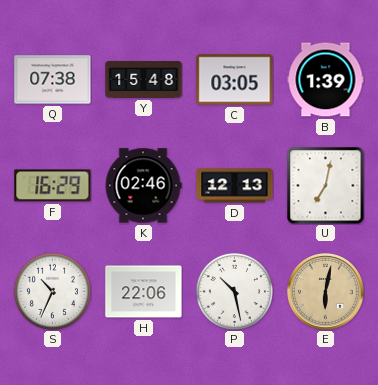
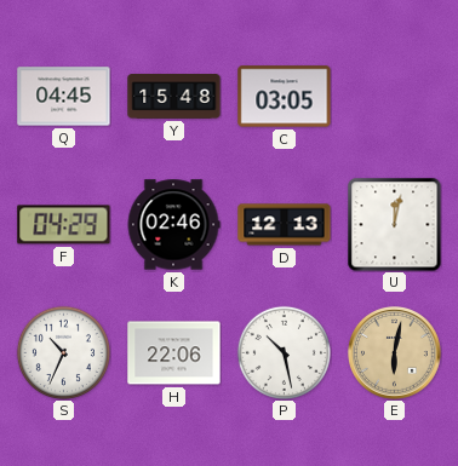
Q: 07:38 -> 04:45 (64, 97)
B: 1:39 -> none (326, 80)
F: 16:29 -> 04:29 (64, 225)
U: 7:02 -> 12:02 (394, 224)
